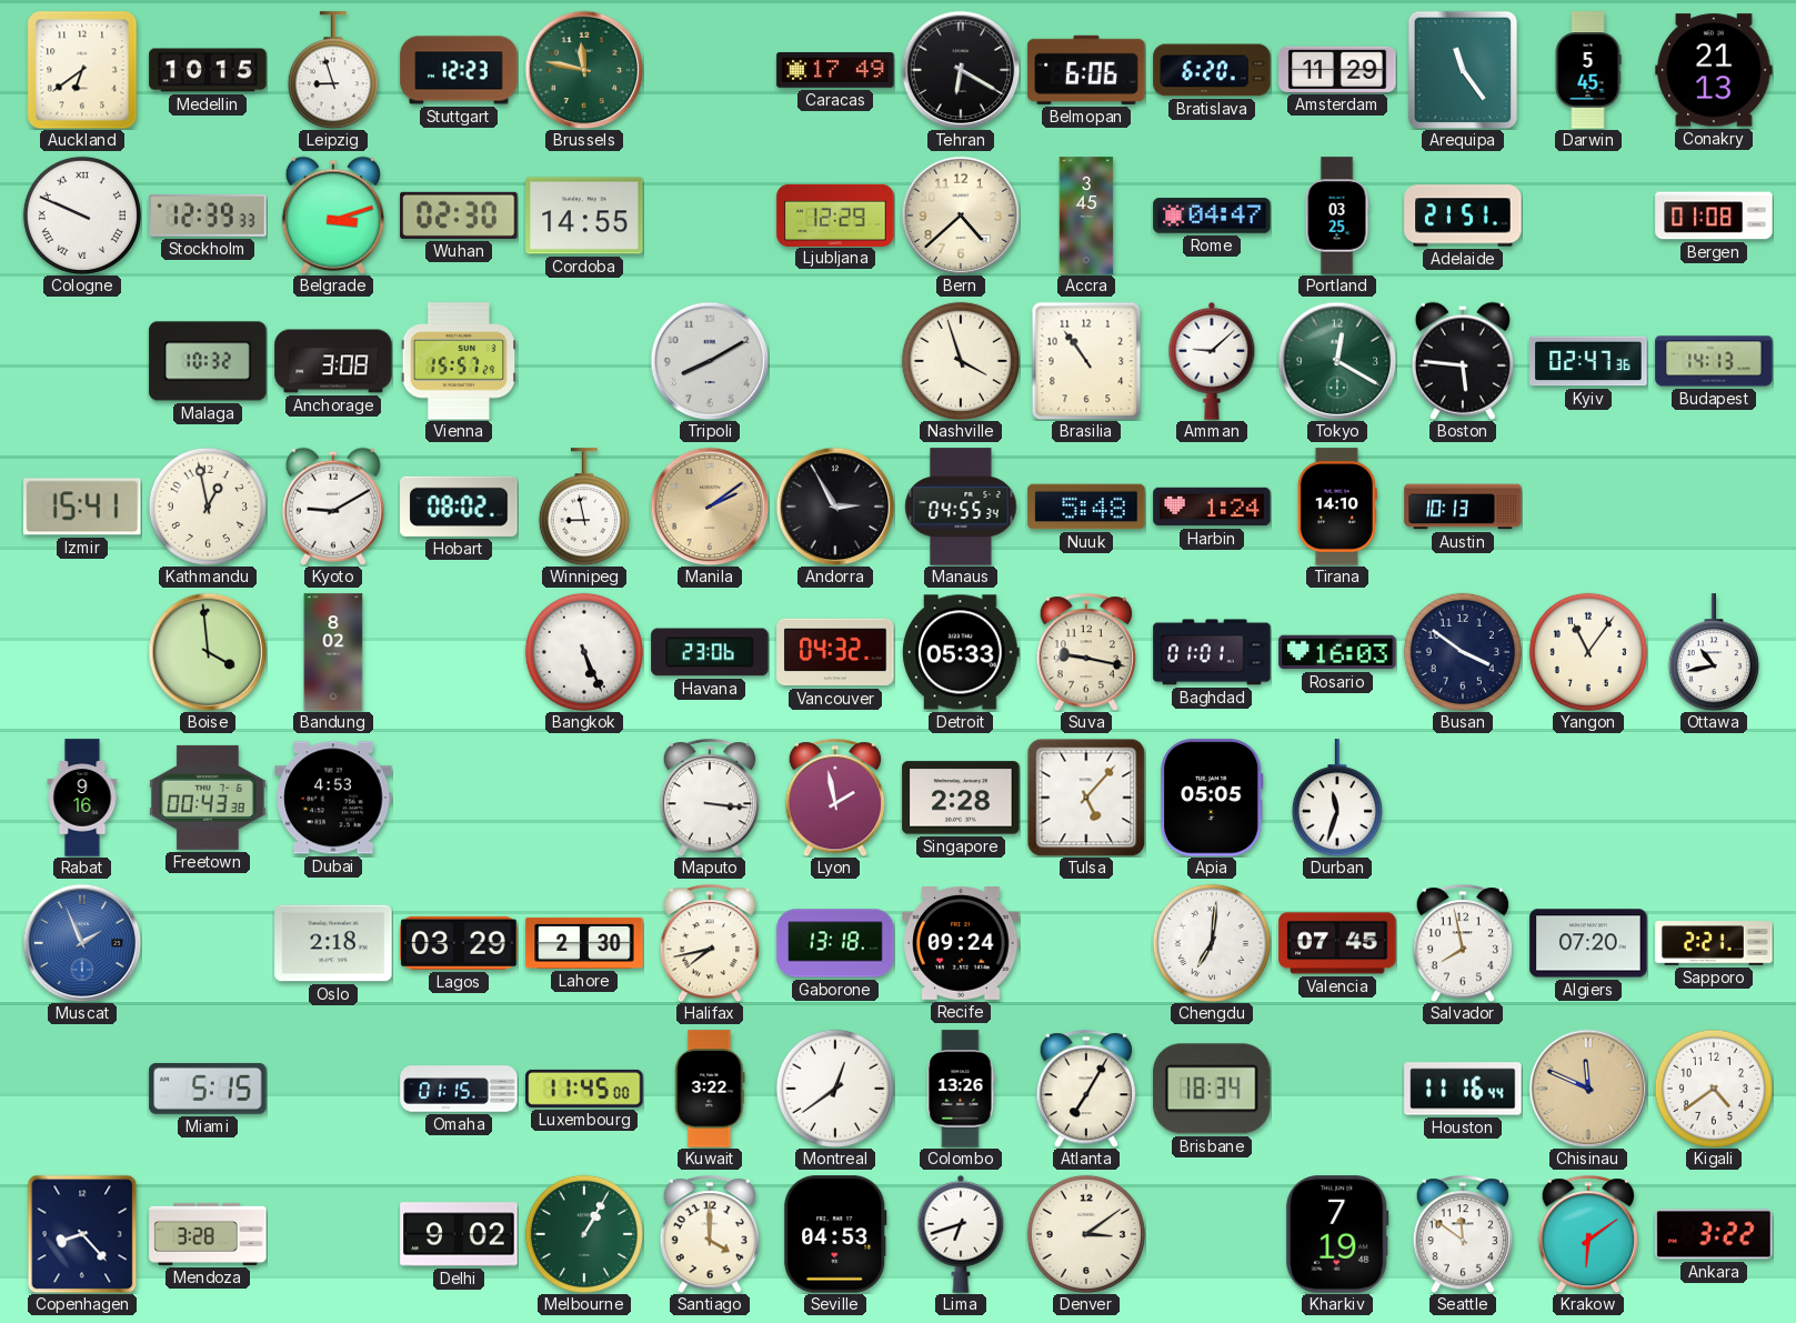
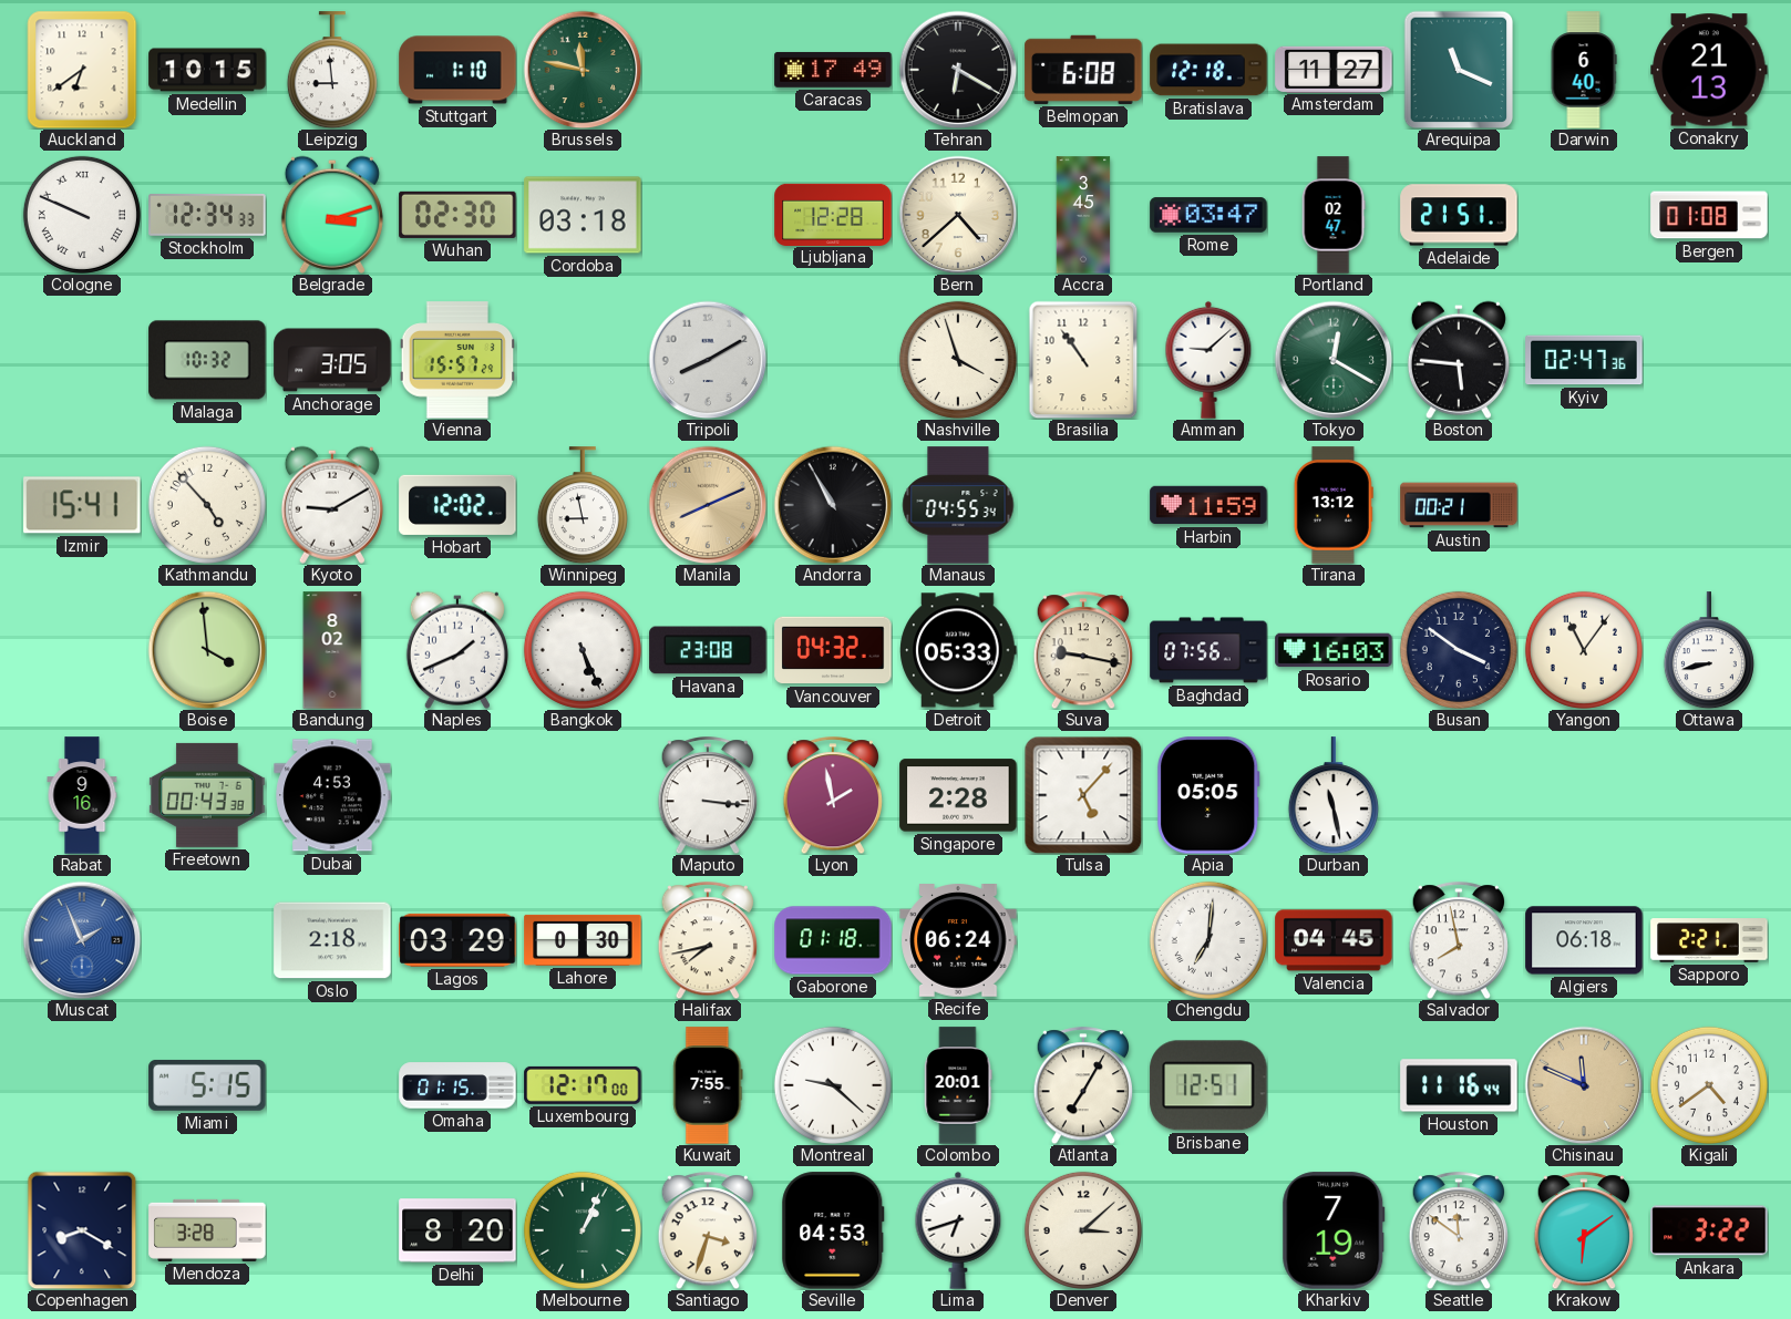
Leipzig: 8:57 -> 8:59 (332, 70)
Stuttgart: 12:23 -> 1:10 (457, 70)
Belmopan: 6:06 -> 6:08 (1083, 70)
Bratislava: 6:20 -> 12:18 (1208, 70)
Amsterdam: 11:29 -> 11:27 (1334, 69)
Arequipa: 11:24 -> 11:19 (1459, 70)
Darwin: 5:45 -> 6:40 (1584, 70)
Stockholm: 12:39 -> 12:34 (207, 216)
Cordoba: 14:55 -> 03:18 (583, 215)
Ljubljana: 12:29 -> 12:28 (833, 214)
Rome: 04:47 -> 03:47 (1208, 215)
Portland: 03:25 -> 02:47 (1334, 215)
Anchorage: 3:08 -> 3:05 (332, 360)
Budapest: 14:13 -> none (1714, 361)
Kathmandu: 12:58 -> 4:53 (207, 505)
Hobart: 08:02 -> 12:02 (457, 505)
Manila: 2:09 -> 8:11 (708, 505)
Andorra: 2:55 -> 10:55 (833, 505)
Nuuk: 5:48 -> none (1086, 507)
Harbin: 1:24 -> 11:59 (1208, 505)
Tirana: 14:10 -> 13:12 (1334, 505)
Austin: 10:13 -> 00:21 (1459, 505)
Naples: none -> 1:41 (457, 650)
Havana: 23:06 -> 23:08 (708, 650)
Baghdad: 01:01 -> 07:56 (1208, 650)
Ottawa: 10:43 -> 8:43 (1709, 650)
Durban: 11:33 -> 11:28 (1334, 795)
Lahore: 2:30 -> 0:30 (583, 940)
Gaborone: 13:18 -> 01:18 (833, 940)
Recife: 09:24 -> 06:24 (958, 941)
Valencia: 07:45 -> 04:45 (1334, 940)
Algiers: 07:20 -> 06:18 (1584, 940)
Luxembourg: 11:45 -> 12:17 (583, 1085)
Kuwait: 3:22 -> 7:55 (708, 1085)
Montreal: 12:39 -> 9:22 (833, 1085)
Colombo: 13:26 -> 20:01 (958, 1085)
Brisbane: 18:34 -> 12:51 (1208, 1085)
Copenhagen: 8:23 -> 8:20 (82, 1230)
Delhi: 9:02 -> 8:20 (457, 1230)
Melbourne: 1:05 -> 1:04 (583, 1230)
Santiago: 4:00 -> 3:33 (707, 1230)
Denver: 3:09 -> 3:08 (1083, 1230)
